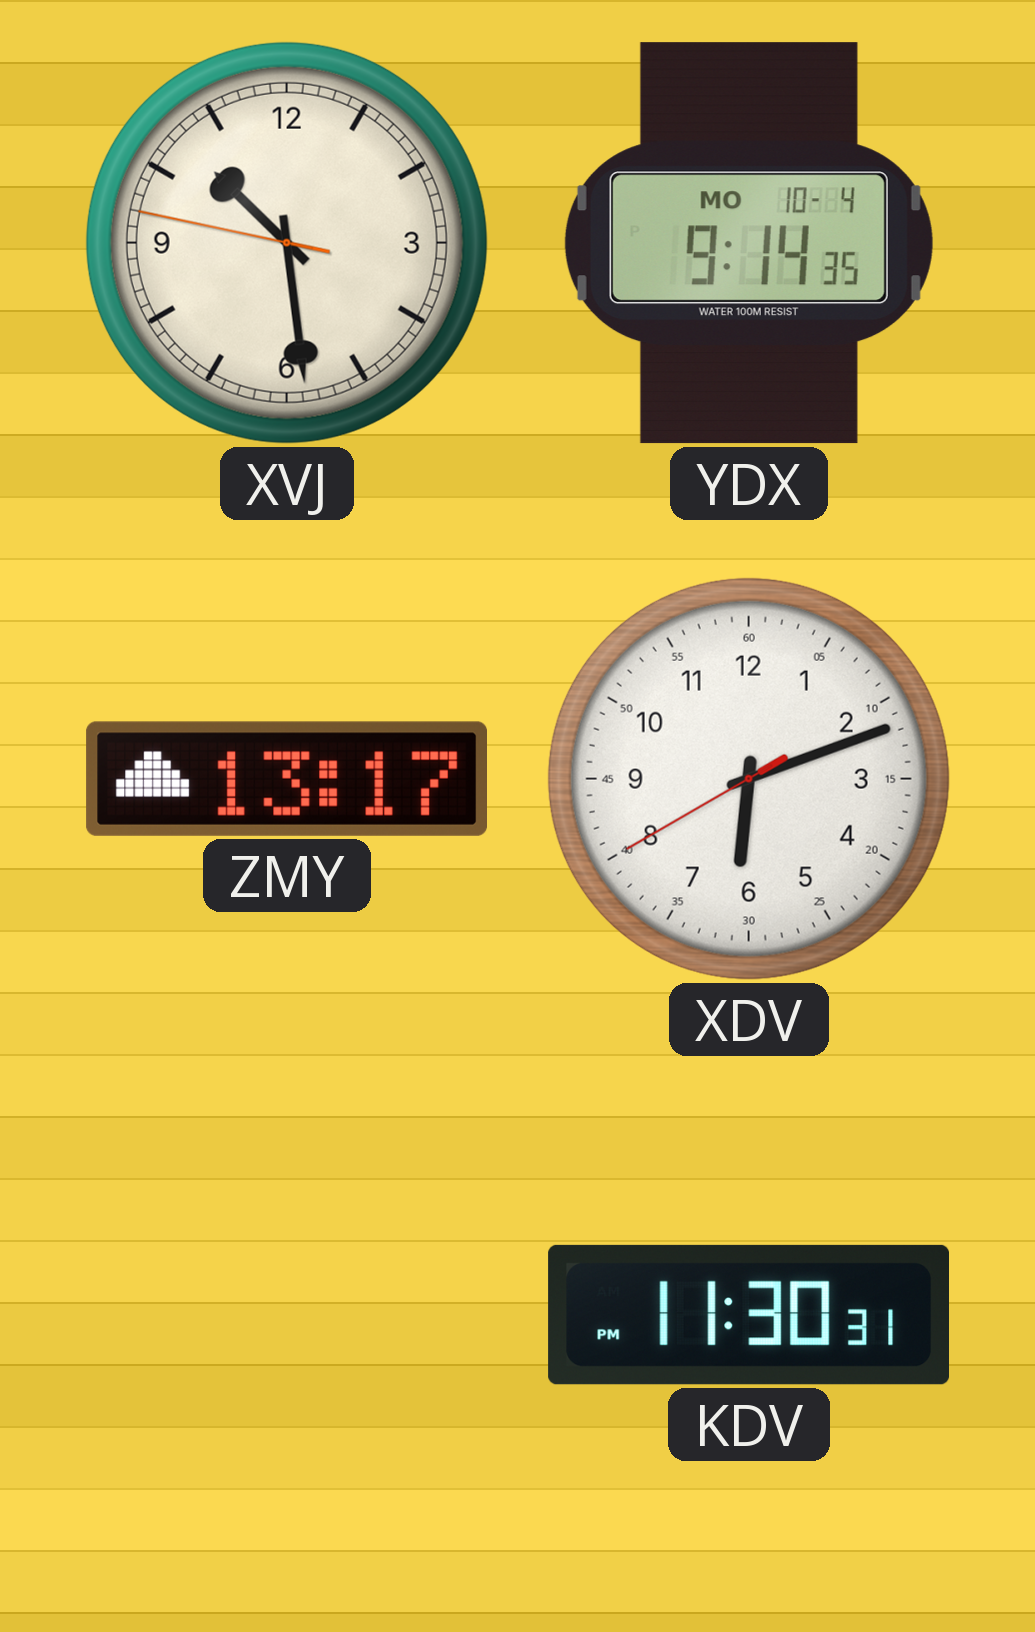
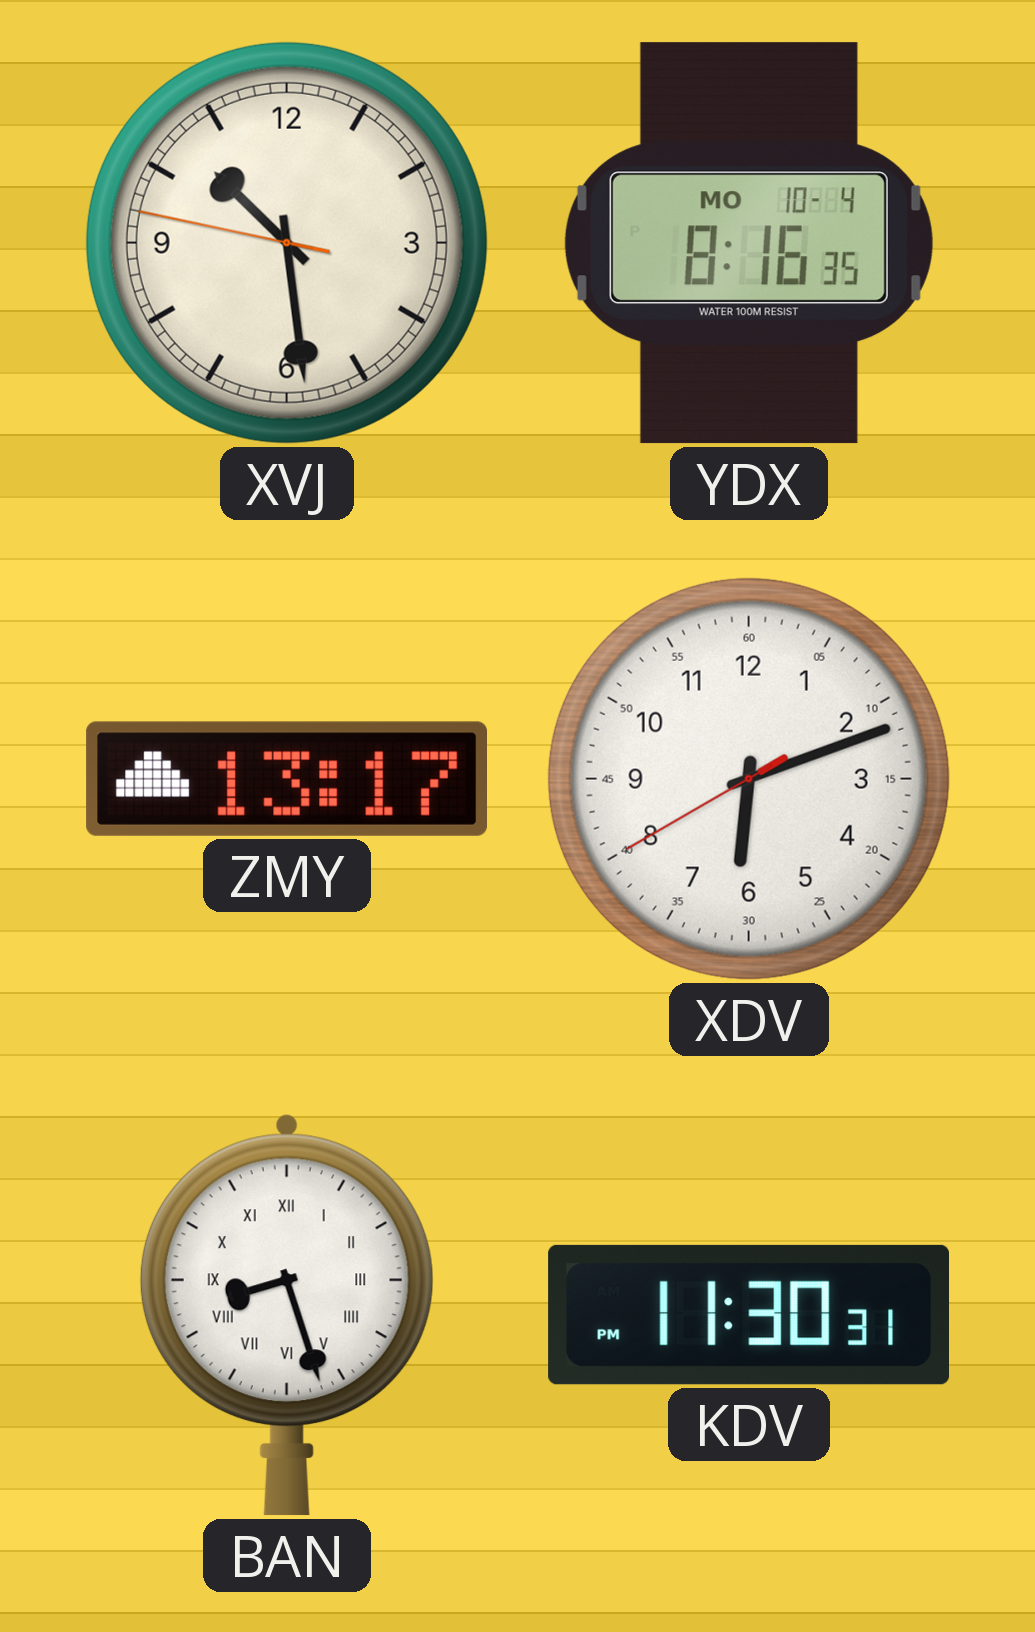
YDX: 9:14 -> 8:16 (749, 243)
BAN: none -> 8:27 (287, 1315)
